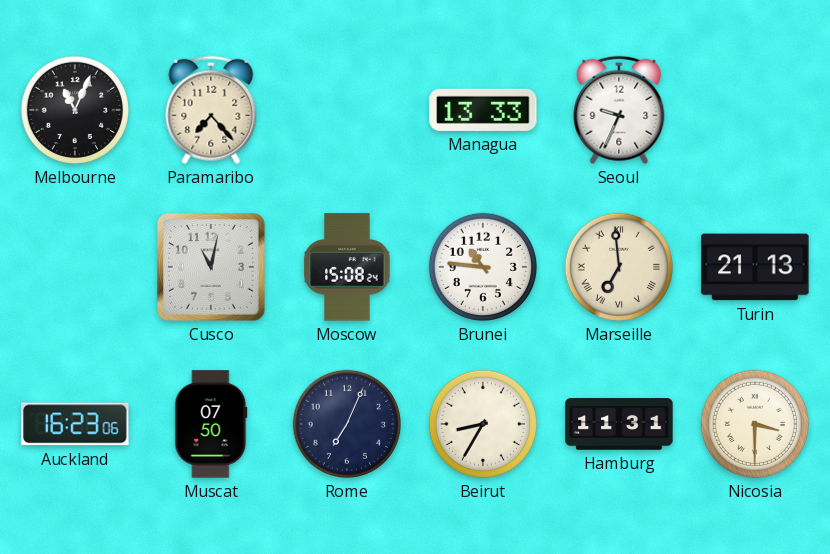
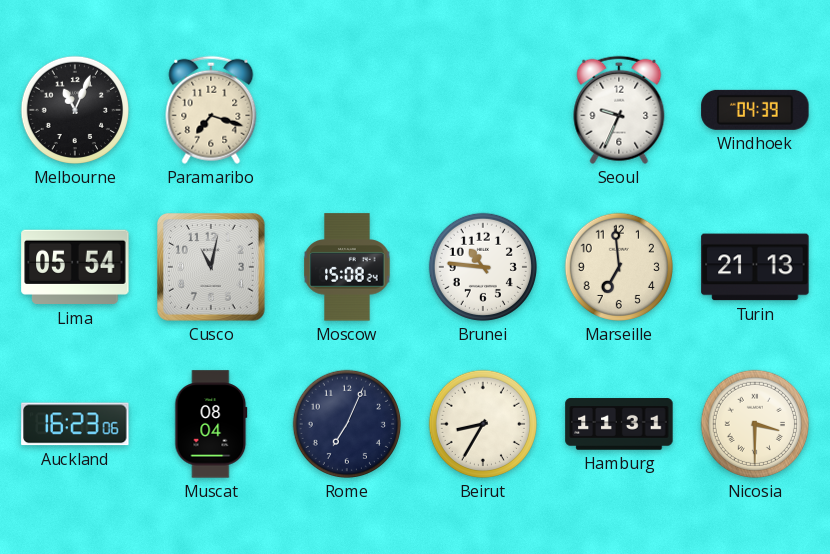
Paramaribo: 7:23 -> 7:18 (211, 110)
Managua: 13:33 -> none (483, 110)
Windhoek: none -> 04:39 (755, 110)
Lima: none -> 05:54 (75, 267)
Marseille numerals: Roman -> Arabic (619, 267)
Muscat: 07:50 -> 08:04 (211, 424)
